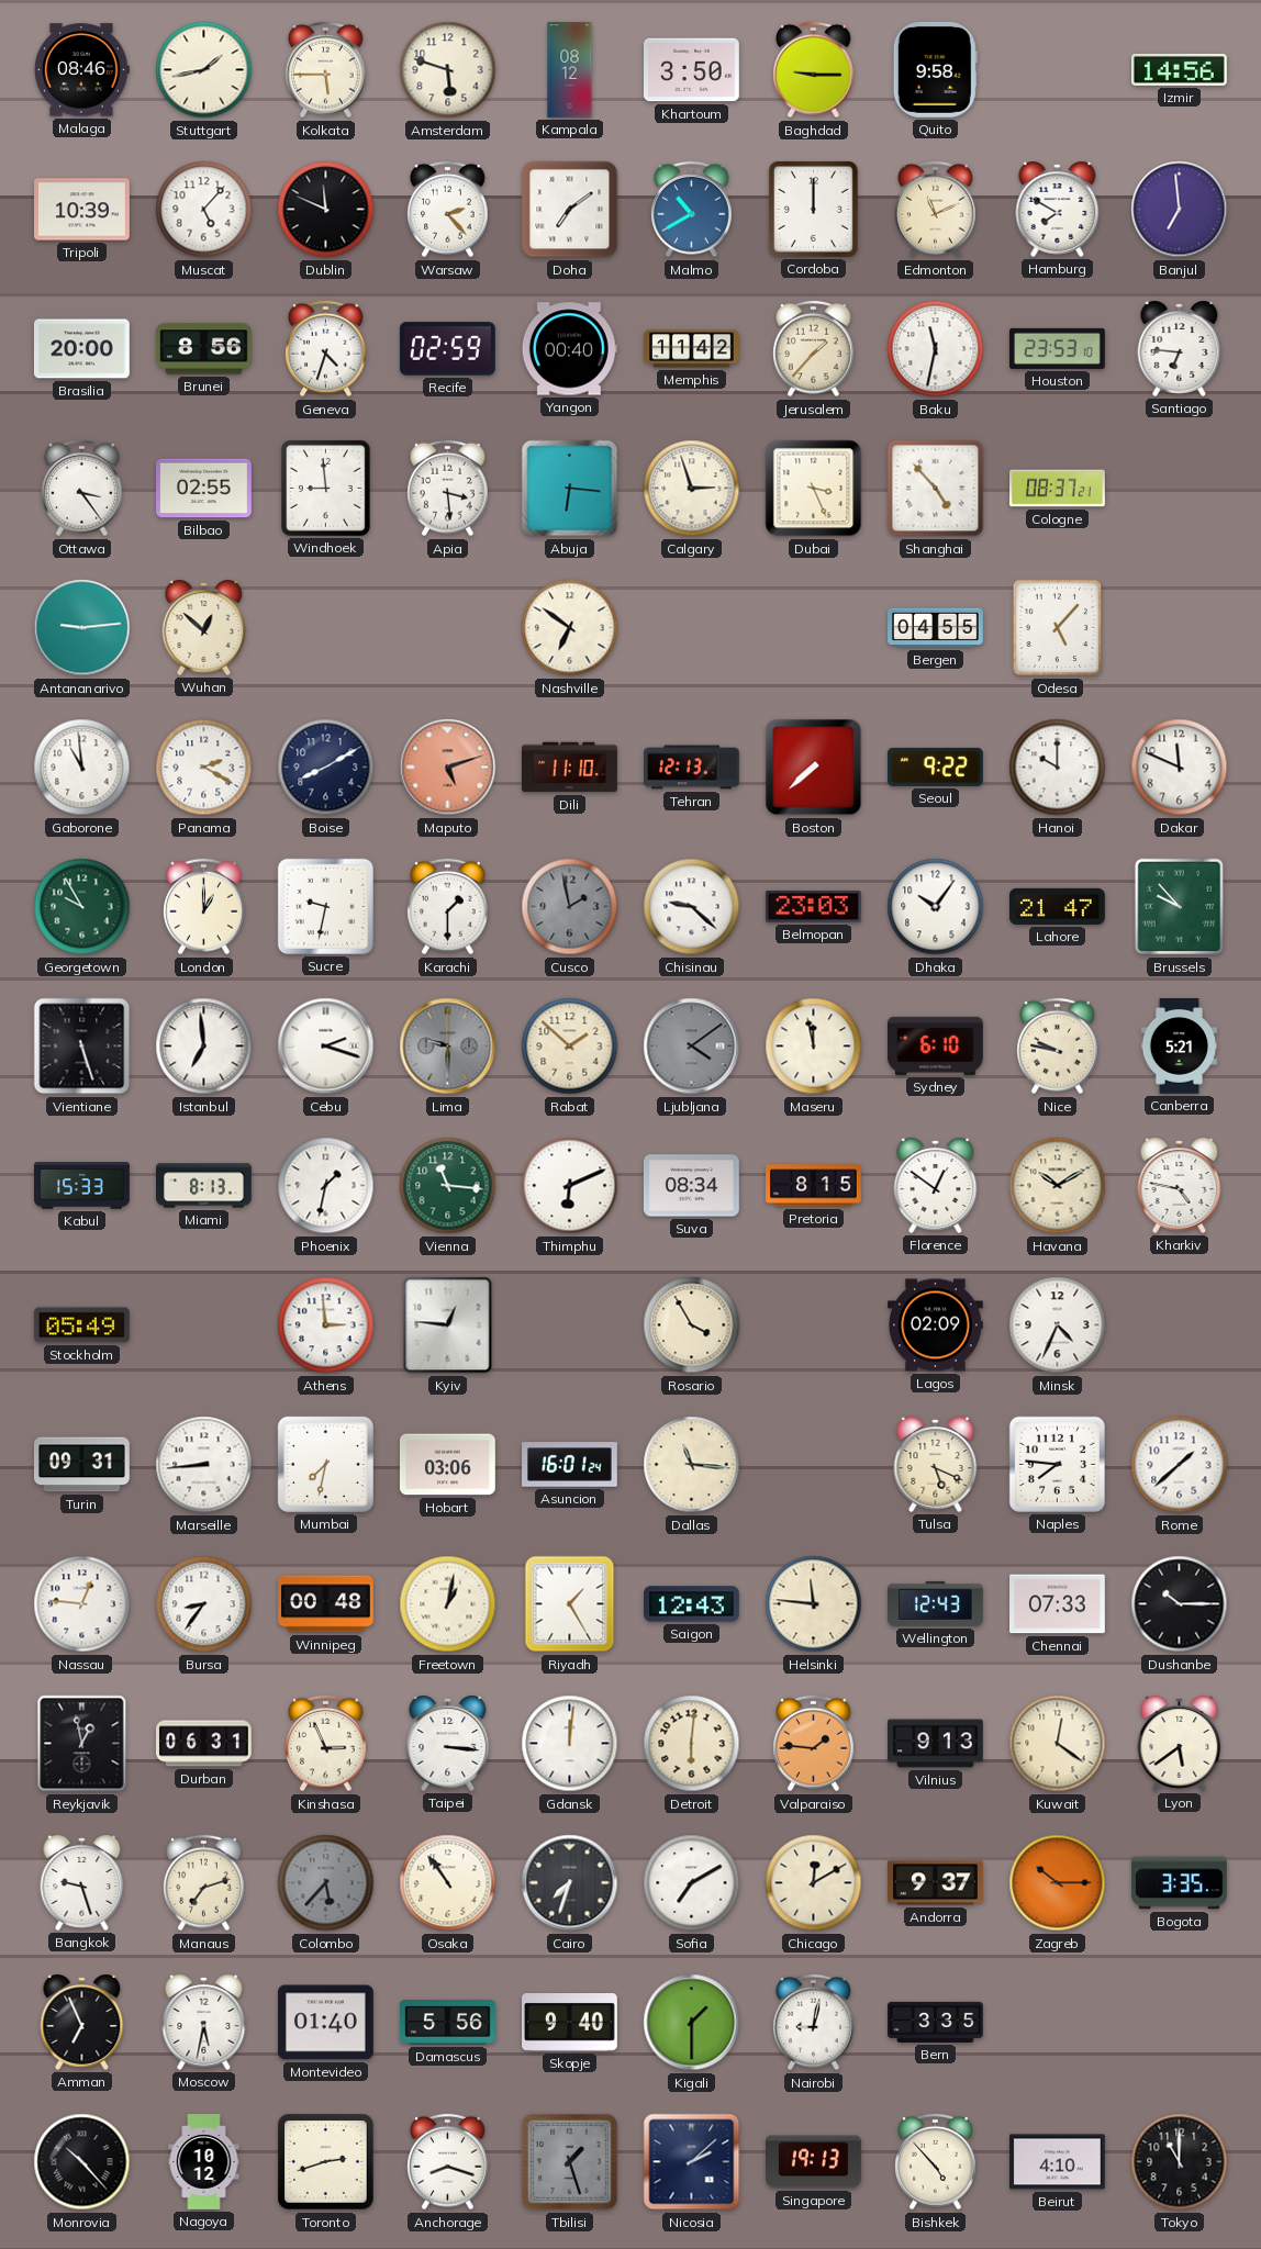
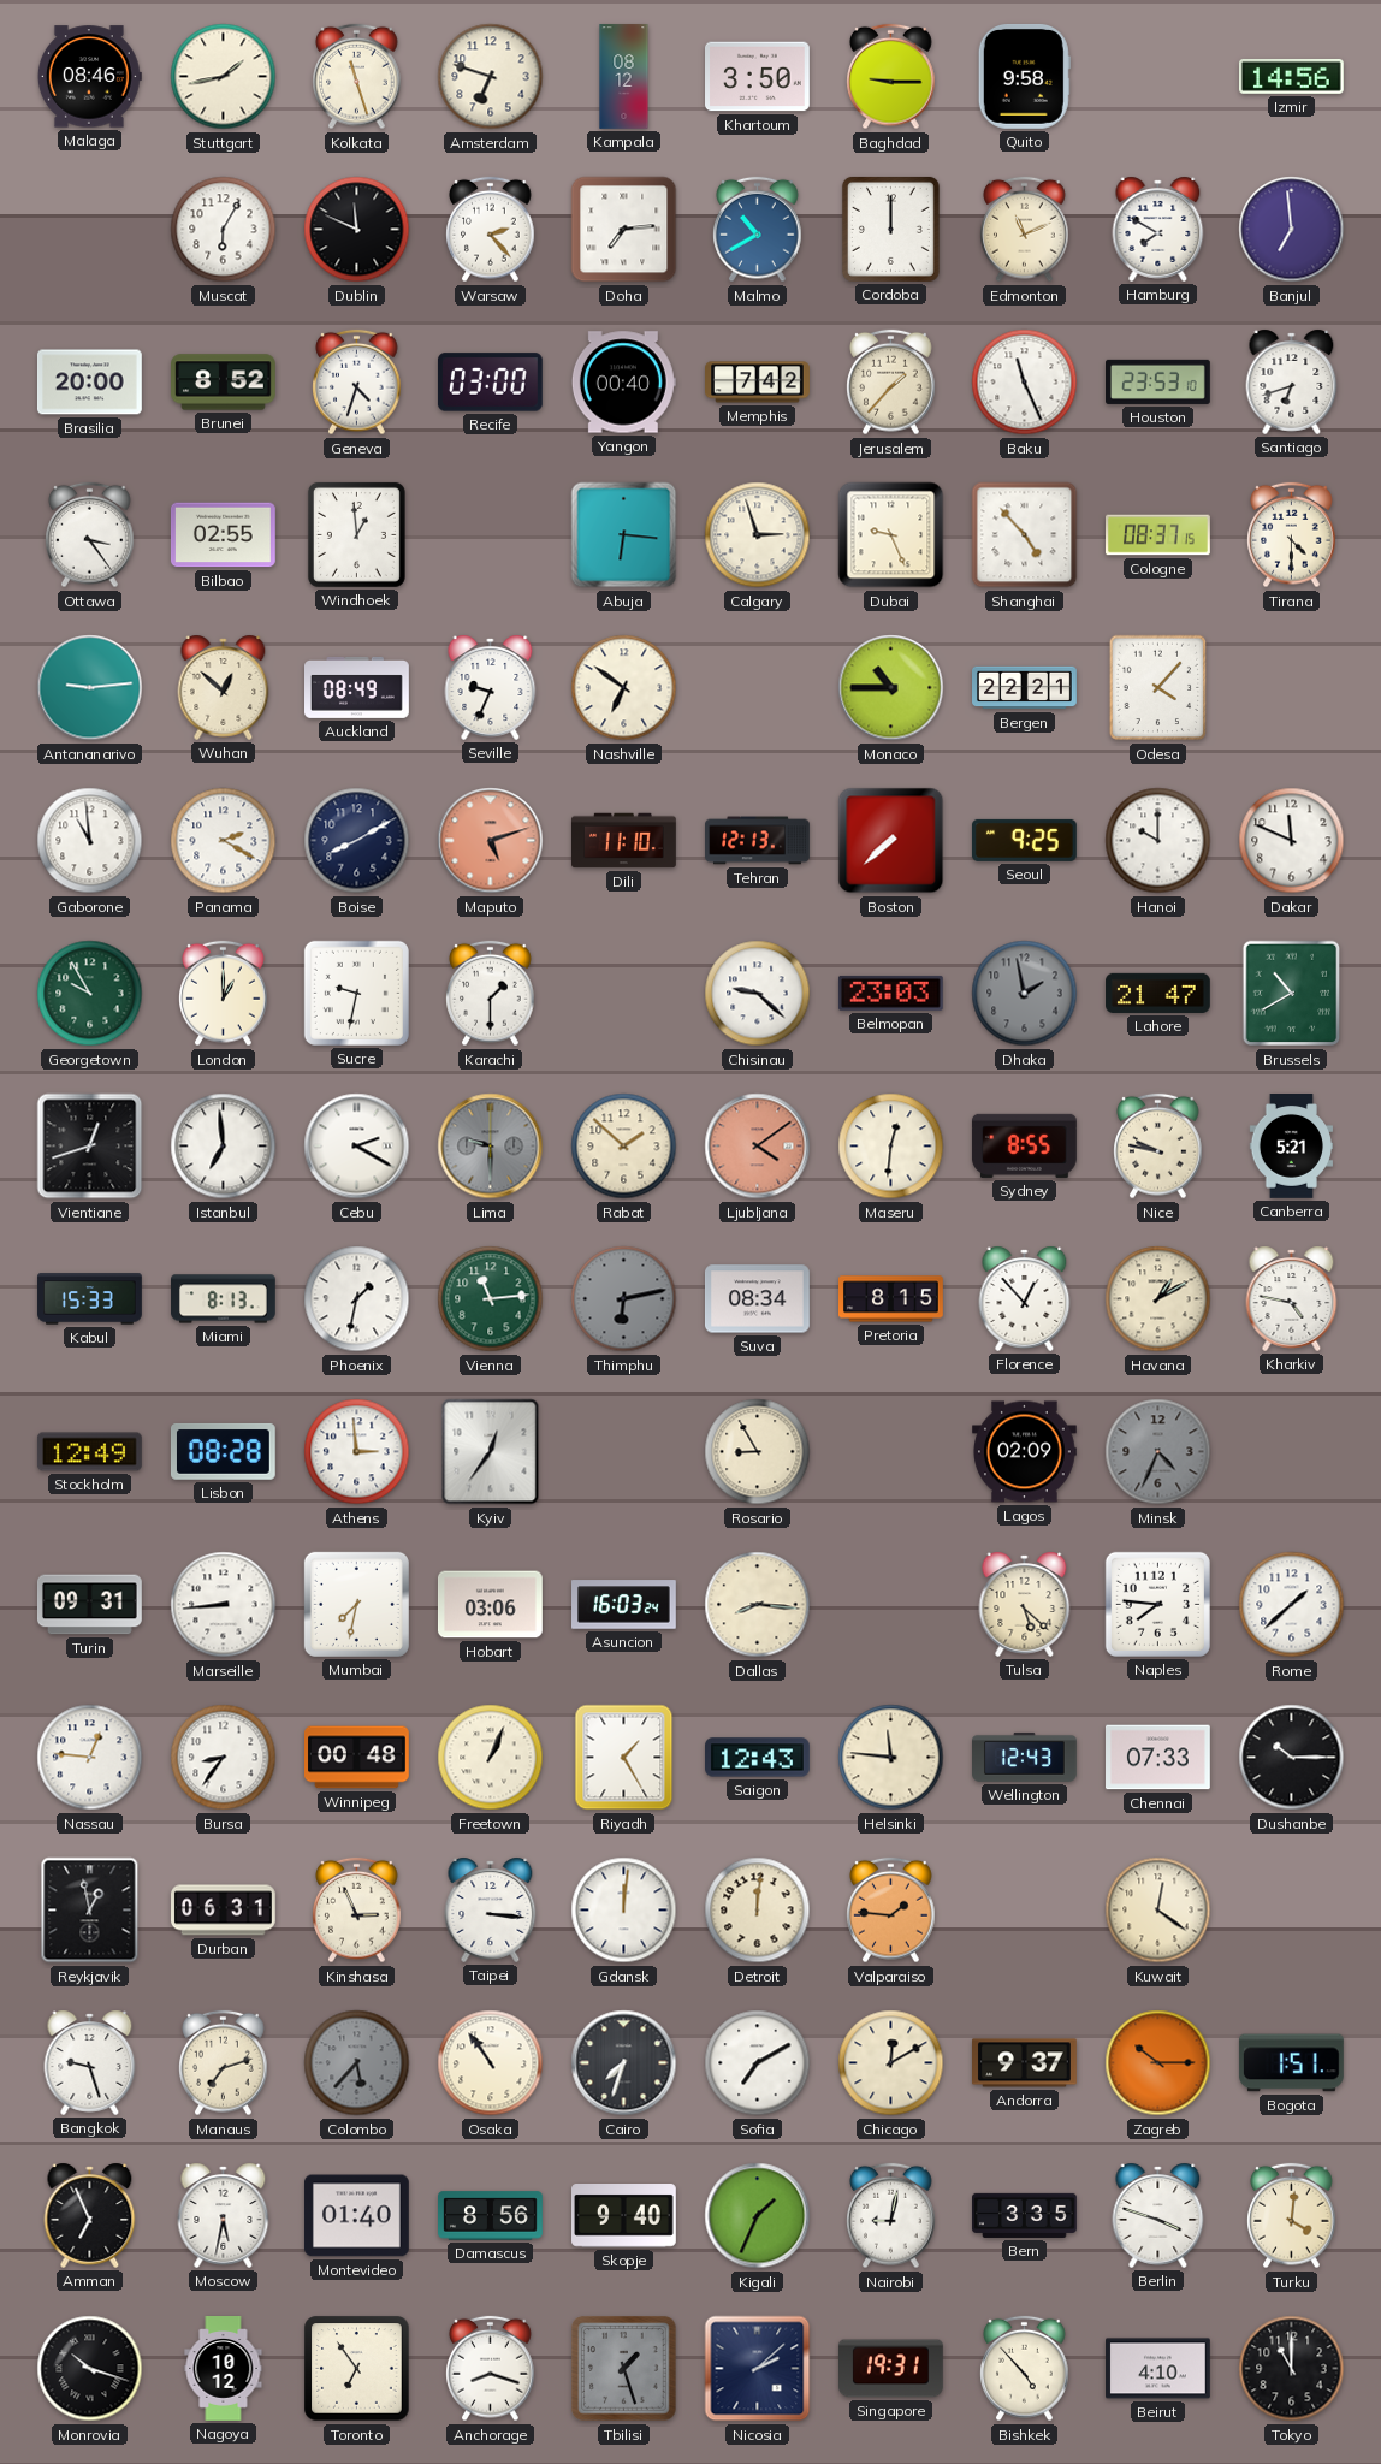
Kolkata: 5:45 -> 11:27 (357, 77)
Amsterdam: 5:48 -> 6:48 (491, 77)
Tripoli: 10:39 -> none (82, 210)
Muscat: 5:07 -> 6:05 (224, 230)
Doha: 7:09 -> 7:14 (624, 230)
Brunei: 8:56 -> 8:52 (224, 383)
Recife: 02:59 -> 03:00 (490, 383)
Memphis: 11:42 -> 7:42 (758, 383)
Baku: 11:32 -> 11:26 (1025, 383)
Santiago: 6:46 -> 6:42 (1292, 381)
Windhoek: 8:59 -> 12:59 (356, 534)
Apia: 3:29 -> none (448, 489)
Dubai: 3:26 -> 9:26 (891, 535)
Cologne: 08:37:21 -> 08:37:15 (1158, 535)
Tirana: none -> 4:30 (1292, 535)
Auckland: none -> 08:49 (357, 687)
Seville: none -> 9:34 (491, 687)
Monaco: none -> 10:45 (891, 688)
Bergen: 04:55 -> 22:21 (1025, 688)
Odesa: 5:07 -> 4:07 (1158, 688)
Seoul: 9:22 -> 9:25 (1024, 840)
Cusco: 1:58 -> none (570, 907)
Dhaka: 10:06 -> 1:58 (1025, 994)
Dhaka dial: white -> grey (1025, 994)
Brussels: 9:53 -> 10:40 (1292, 994)
Vientiane: 5:27 -> 12:42 (90, 1147)
Cebu: 2:18 -> 2:20 (357, 1147)
Ljubljana dial: grey -> salmon (758, 1147)
Maseru: 11:58 -> 12:31 (891, 1147)
Sydney: 6:10 -> 8:55 (1024, 1145)
Vienna: 11:16 -> 11:14 (491, 1299)
Thimphu: 6:11 -> 6:13 (624, 1299)
Thimphu dial: white -> grey (624, 1299)
Florence: 12:51 -> 12:53 (1025, 1298)
Havana: 10:10 -> 1:10 (1158, 1299)
Stockholm: 05:49 -> 12:49 (90, 1452)
Lisbon: none -> 08:28 (223, 1452)
Kyiv: 12:46 -> 12:36 (491, 1452)
Rosario: 3:55 -> 8:55 (758, 1452)
Minsk dial: white -> grey (1158, 1452)
Asuncion: 16:01 -> 16:03 (624, 1605)
Dallas: 11:16 -> 8:16 (758, 1605)
Tulsa: 5:19 -> 5:22 (1025, 1604)
Freetown: 1:02 -> 1:04 (491, 1758)
Detroit: 6:01 -> 12:01 (758, 1911)
Vilnius: 9:13 -> none (936, 1744)
Lyon: 5:39 -> none (1180, 1743)
Bogota: 3:35 -> 1:51 (1291, 2063)
Damascus: 5:56 -> 8:56 (491, 2216)
Kigali: 1:30 -> 1:34 (758, 2216)
Berlin: none -> 3:48 (1158, 2215)
Turku: none -> 4:01 (1292, 2216)
Monrovia: 10:23 -> 10:18 (90, 2369)
Toronto: 2:42 -> 6:54 (357, 2369)
Singapore: 19:13 -> 19:31 (891, 2369)
